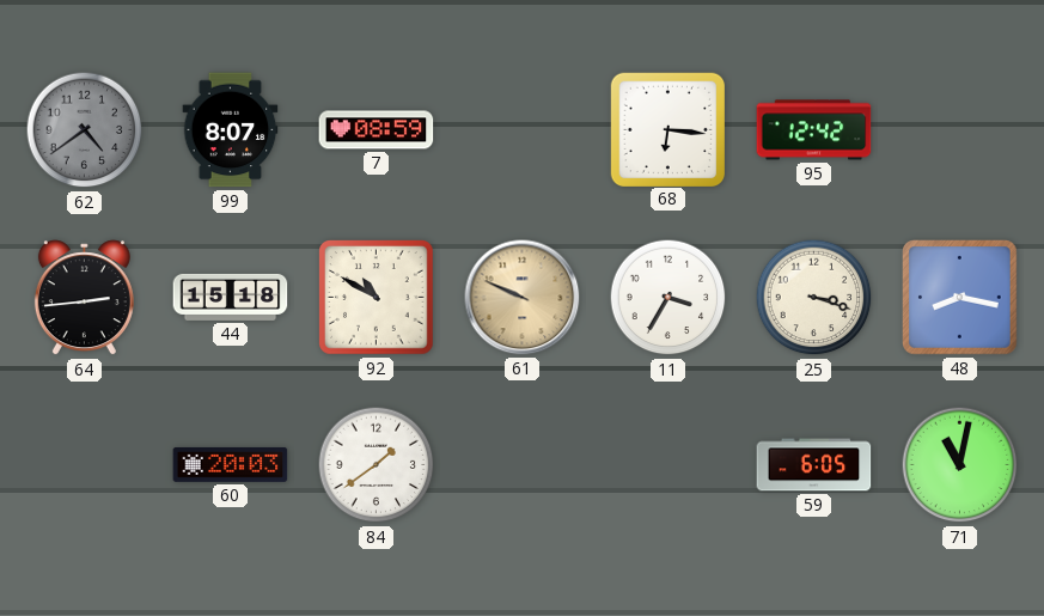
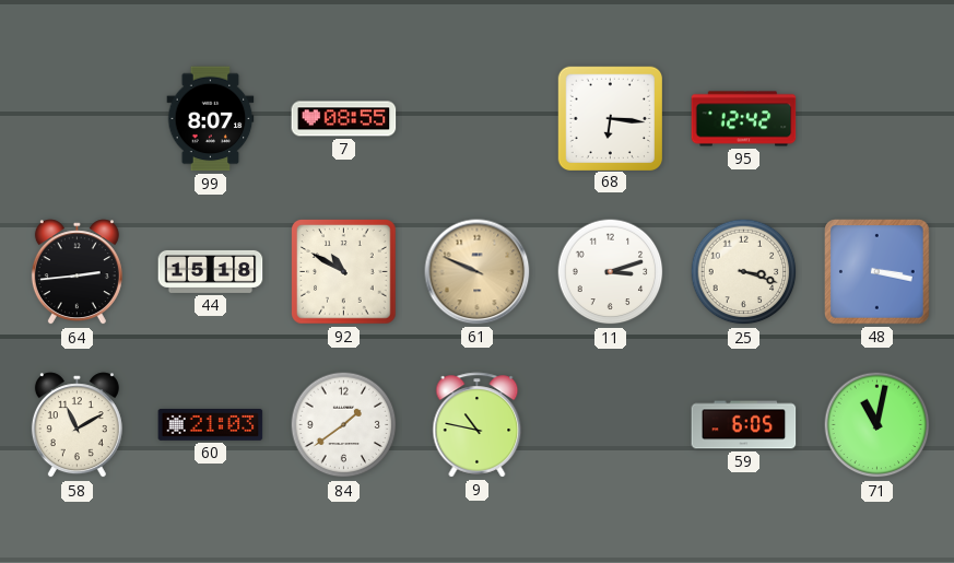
62: 4:39 -> none (85, 130)
7: 08:59 -> 08:55 (344, 119)
11: 3:35 -> 3:12 (611, 272)
48: 8:17 -> 3:17 (878, 272)
58: none -> 11:10 (76, 425)
60: 20:03 -> 21:03 (211, 424)
9: none -> 10:47 (478, 425)
